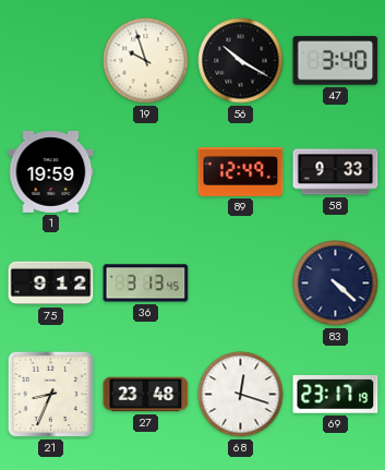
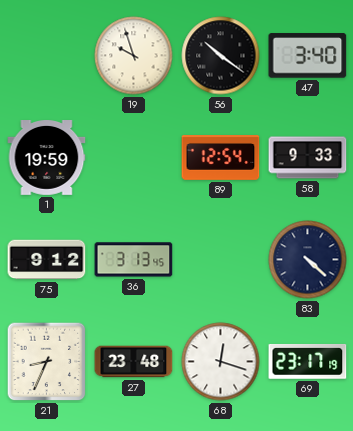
56: 10:20 -> 10:21 (221, 56)
89: 12:49 -> 12:54 (221, 158)
